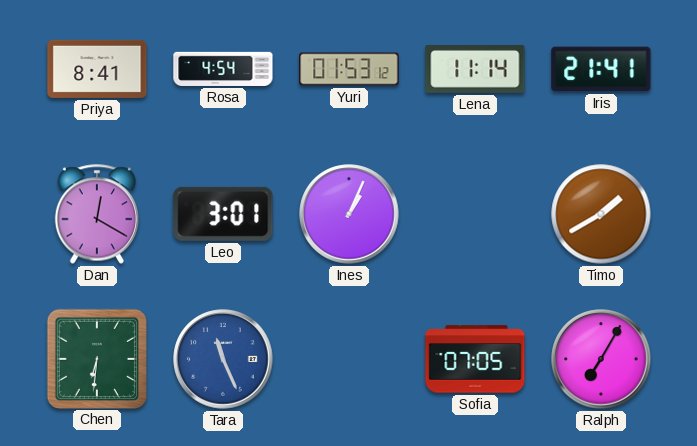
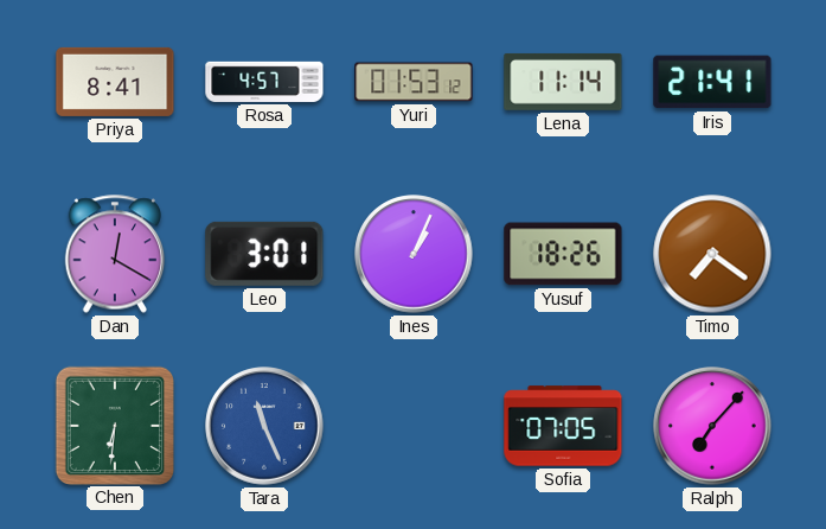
Rosa: 4:54 -> 4:57 (264, 82)
Yusuf: none -> 18:26 (563, 254)
Timo: 1:40 -> 7:21 (712, 254)
Ralph: 7:05 -> 7:07 (712, 426)
